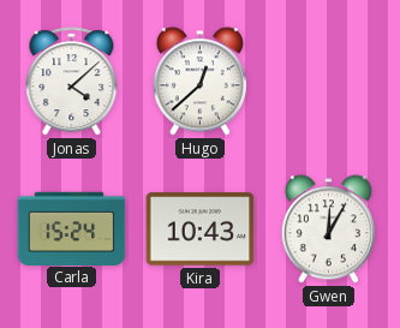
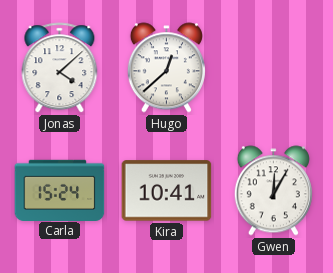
Kira: 10:43 -> 10:41 (167, 191)
